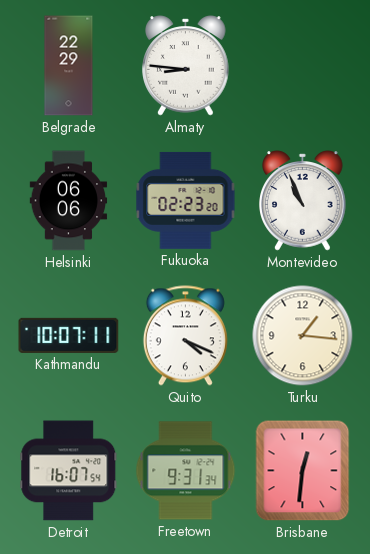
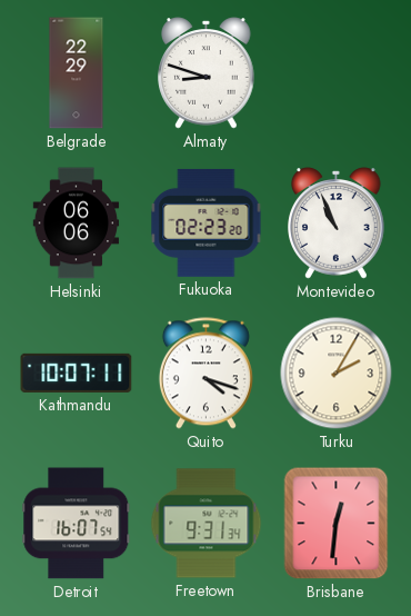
Almaty: 8:46 -> 8:48 (207, 73)
Quito: 4:19 -> 4:18 (205, 374)
Turku: 1:16 -> 2:05 (337, 374)
